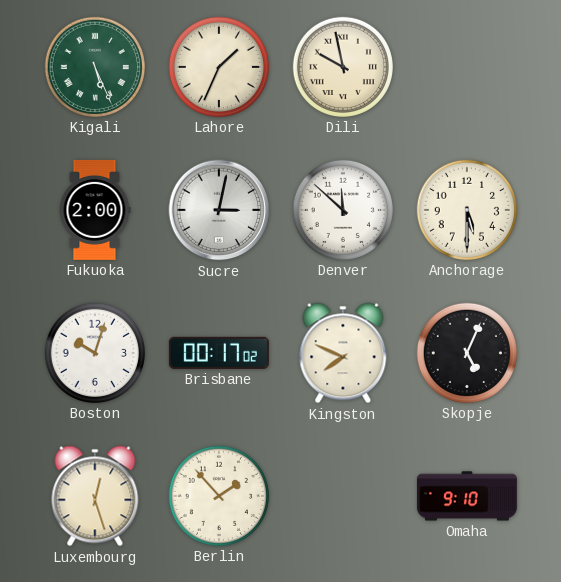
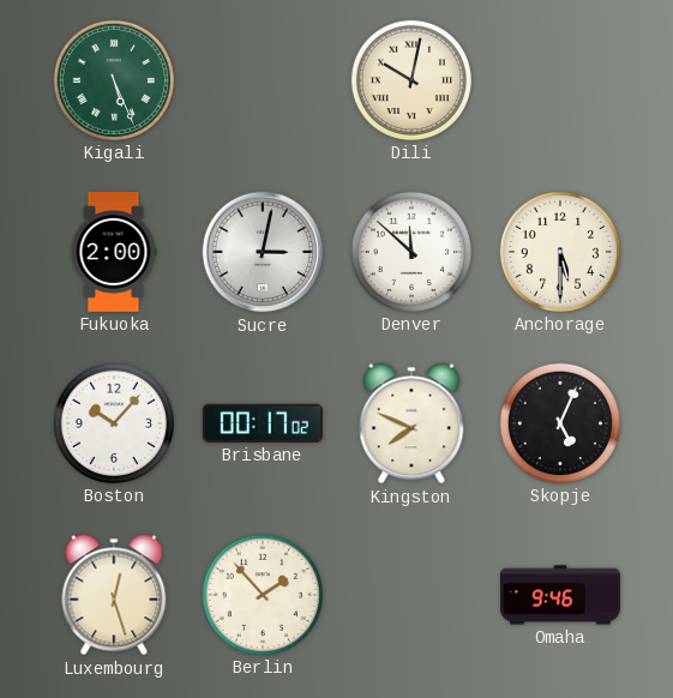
Lahore: 1:34 -> none (219, 67)
Dili: 9:58 -> 10:02 (411, 80)
Boston: 10:03 -> 10:07 (114, 423)
Omaha: 9:10 -> 9:46 (560, 595)
